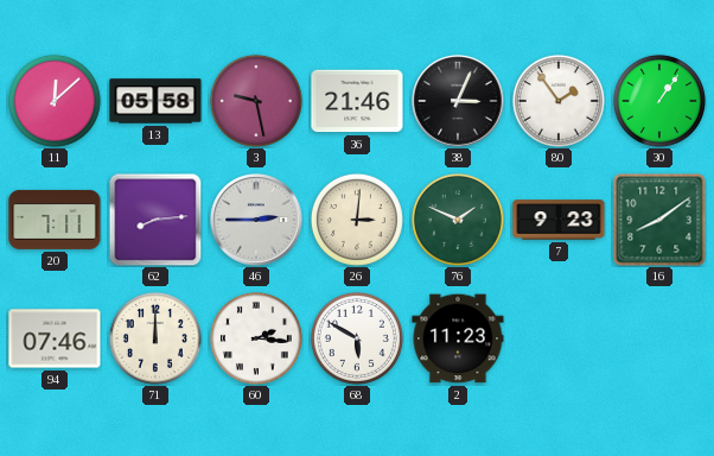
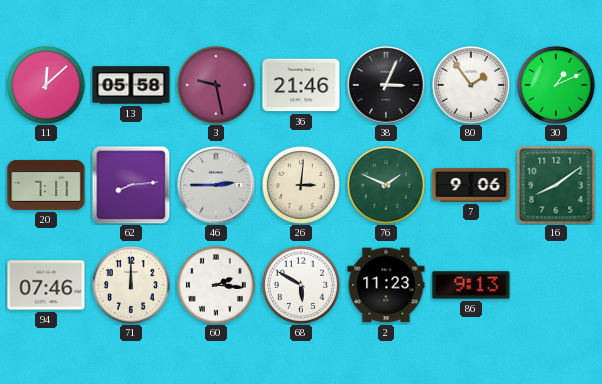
30: 1:06 -> 1:11 (556, 85)
7: 9:23 -> 9:06 (471, 185)
86: none -> 9:13 (471, 285)
